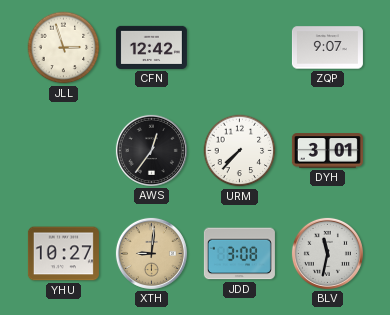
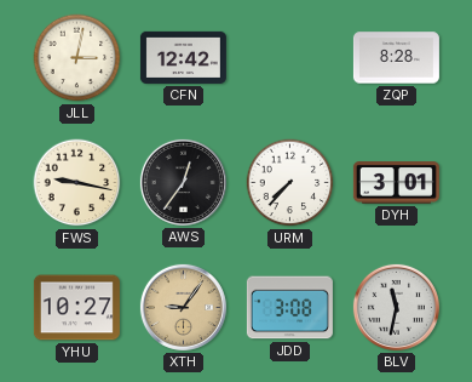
JLL: 2:57 -> 3:02 (77, 58)
ZQP: 9:07 -> 8:28 (396, 58)
FWS: none -> 9:17 (77, 183)
XTH: 9:01 -> 9:06 (183, 307)
